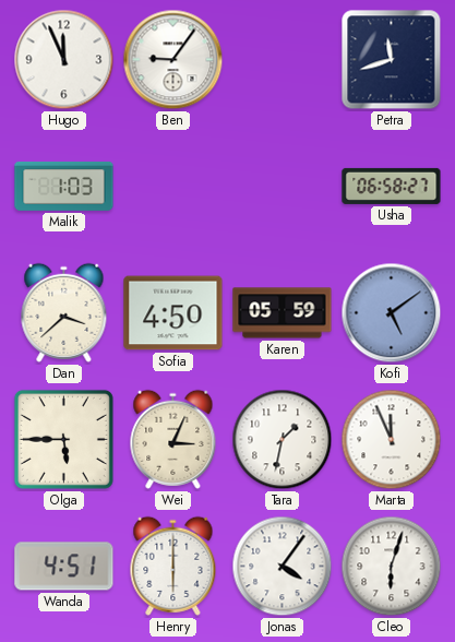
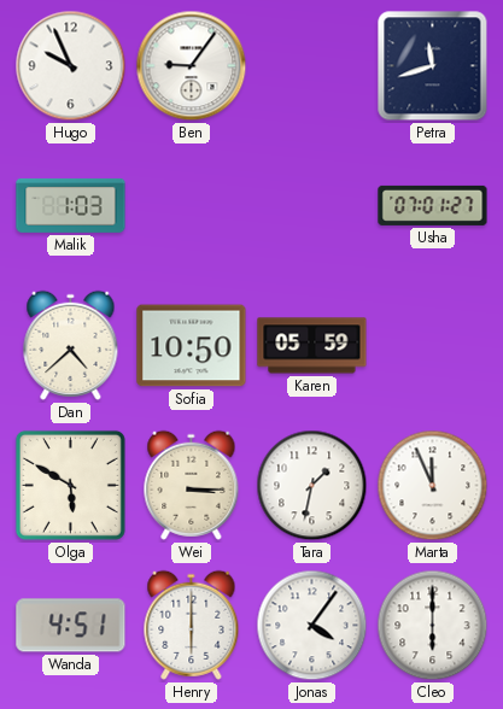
Hugo: 11:56 -> 9:56 (71, 66)
Usha: 06:58 -> 07:01 (433, 205)
Dan: 3:38 -> 4:38 (71, 345)
Sofia: 4:50 -> 10:50 (192, 346)
Kofi: 5:09 -> none (392, 313)
Olga: 5:45 -> 5:50 (70, 485)
Wei: 3:04 -> 3:15 (192, 485)
Cleo: 6:03 -> 6:00 (433, 626)
